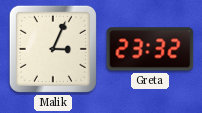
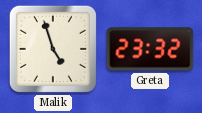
Malik: 3:04 -> 4:57 (53, 49)
